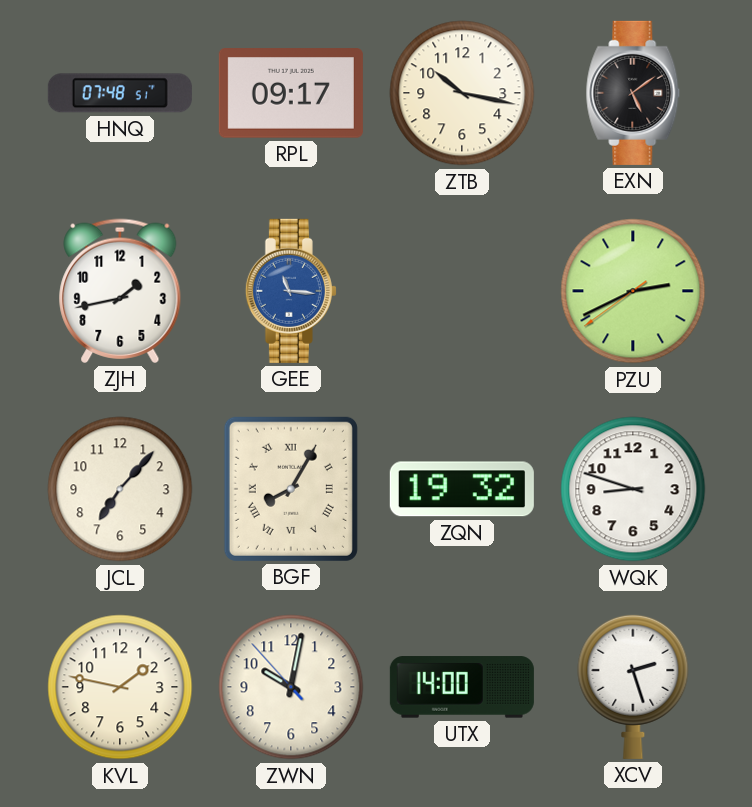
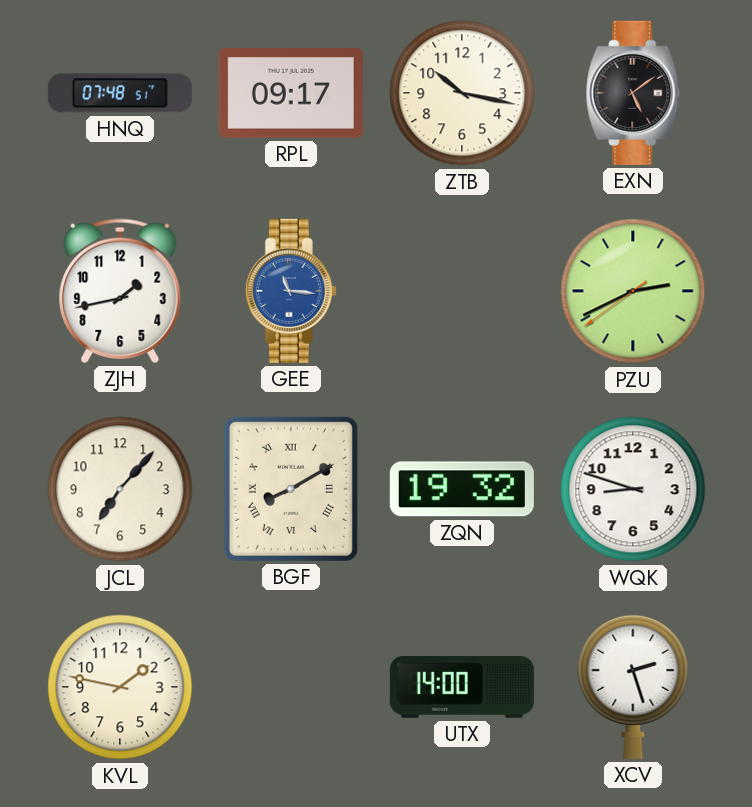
BGF: 8:05 -> 8:10 (291, 489)
ZWN: 10:01 -> none (291, 687)
